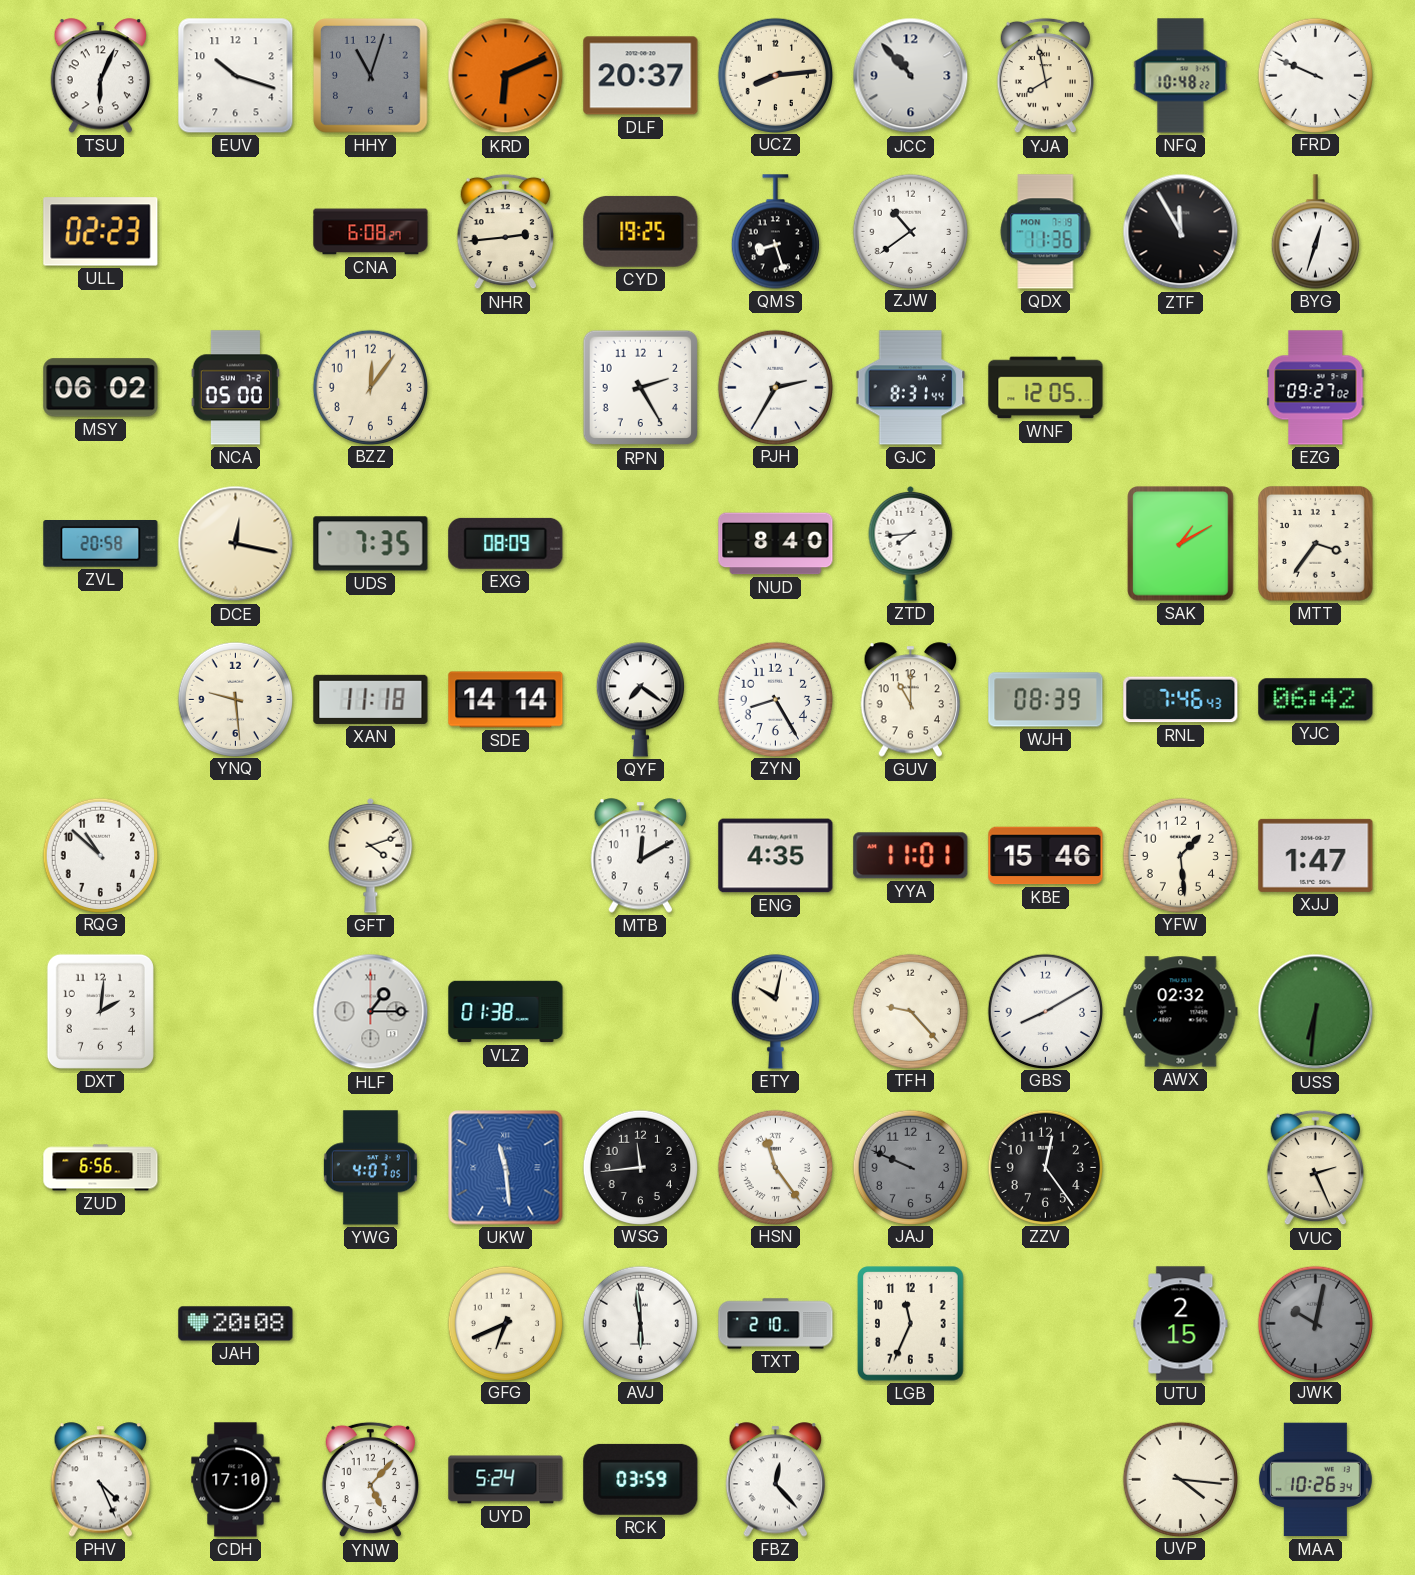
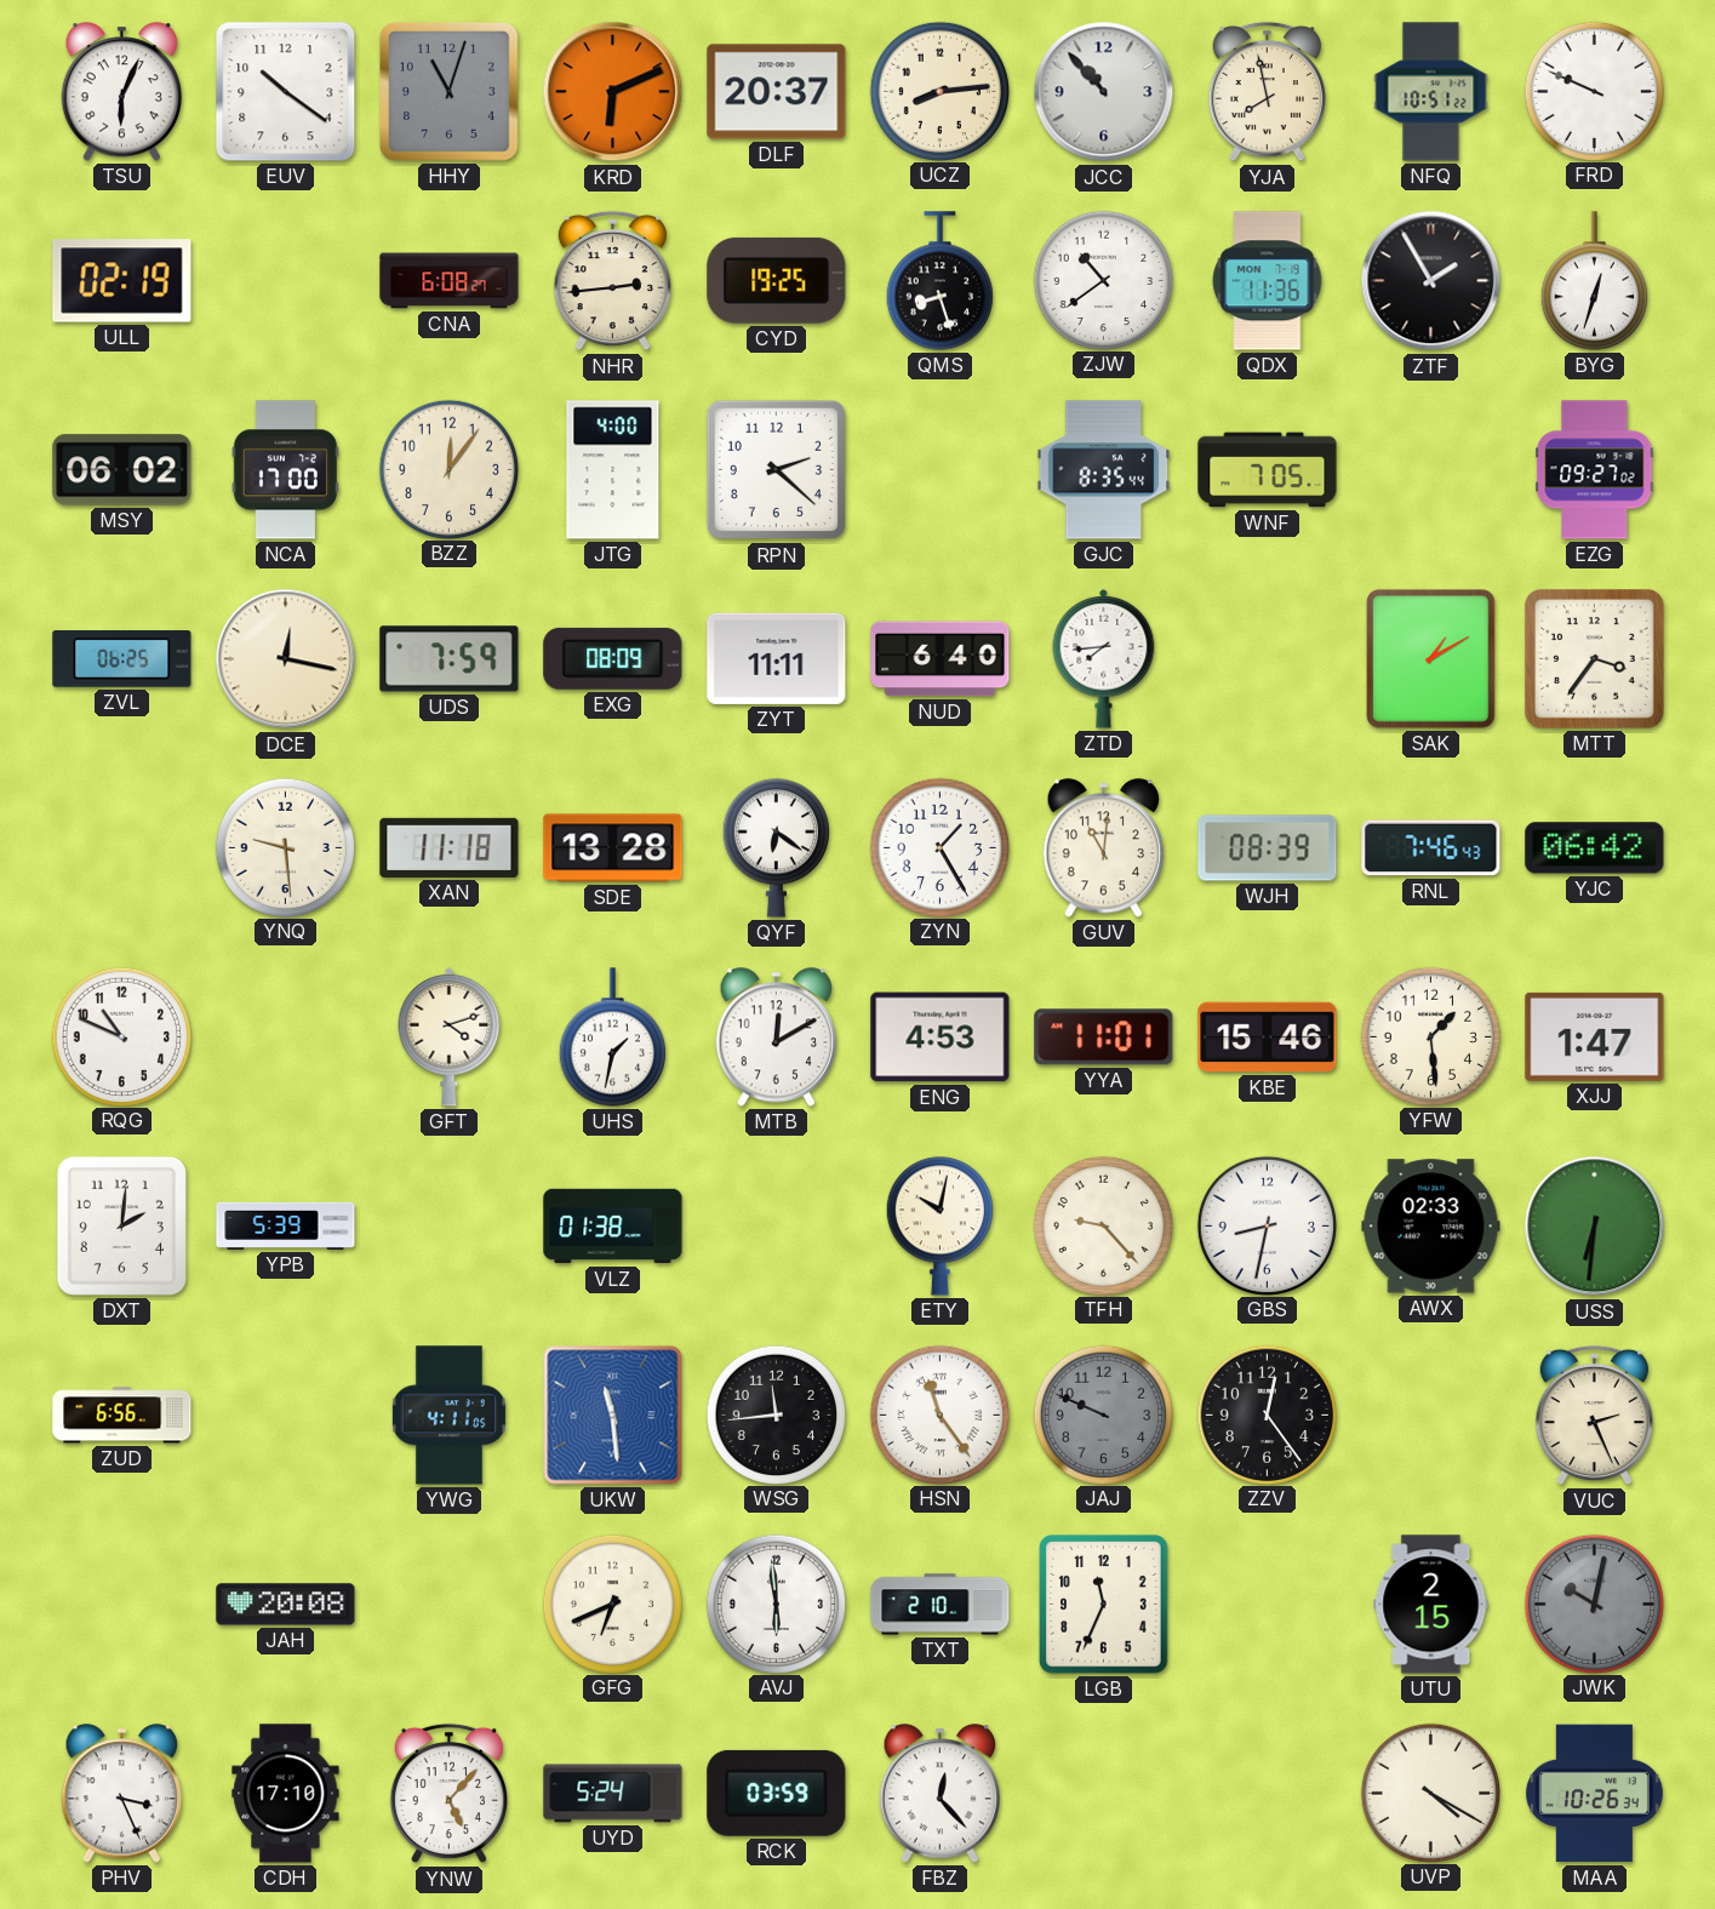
EUV: 10:18 -> 10:21 (286, 92)
NFQ: 10:48 -> 10:51 (1431, 92)
ULL: 02:23 -> 02:19 (122, 281)
ZTF: 11:55 -> 1:55 (1431, 281)
NCA: 05:00 -> 17:00 (285, 470)
JTG: none -> 4:00 (613, 470)
RPN: 2:25 -> 2:22 (777, 470)
PJH: 2:35 -> none (775, 387)
GJC: 8:31 -> 8:35 (1104, 470)
WNF: 12:05 -> 7:05 (1268, 470)
ZVL: 20:58 -> 06:25 (122, 659)
UDS: 7:35 -> 7:59 (450, 659)
ZYT: none -> 11:11 (777, 658)
NUD: 8:40 -> 6:40 (941, 659)
SDE: 14:14 -> 13:28 (613, 848)
QYF: 7:21 -> 6:21 (776, 848)
ZYN: 8:25 -> 1:25 (939, 847)
GUV: 11:00 -> 11:01 (1104, 848)
RQG: 10:52 -> 10:49 (121, 1036)
UHS: none -> 1:32 (612, 1038)
ENG: 4:35 -> 4:53 (941, 1038)
YPB: none -> 5:39 (286, 1225)
HLF: 1:15 -> none (371, 1012)
GBS: 8:10 -> 8:32 (1267, 1225)
AWX: 02:32 -> 02:33 (1431, 1227)
YWG: 4:07 -> 4:11 (448, 1416)
PHV: 4:26 -> 3:26 (122, 1794)
UVP: 4:16 -> 4:20 (1430, 1793)
